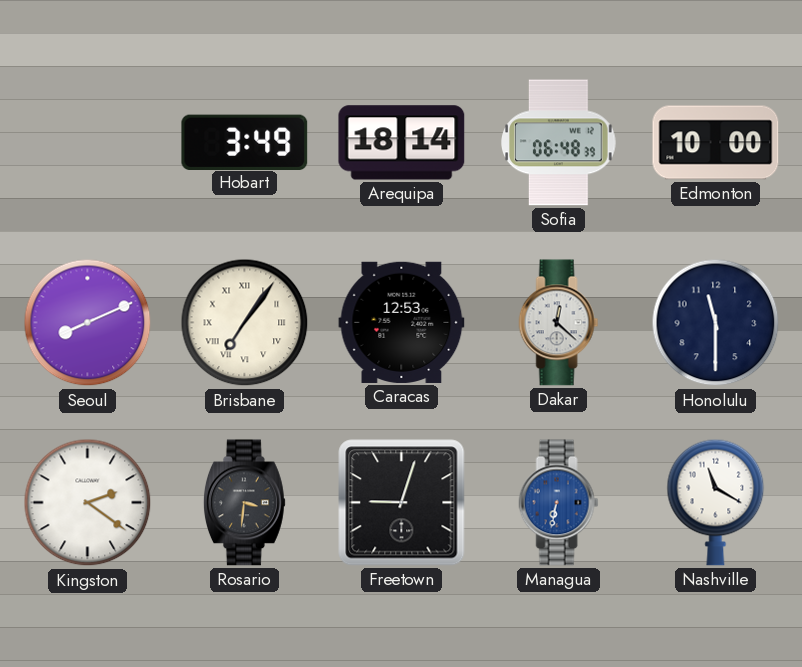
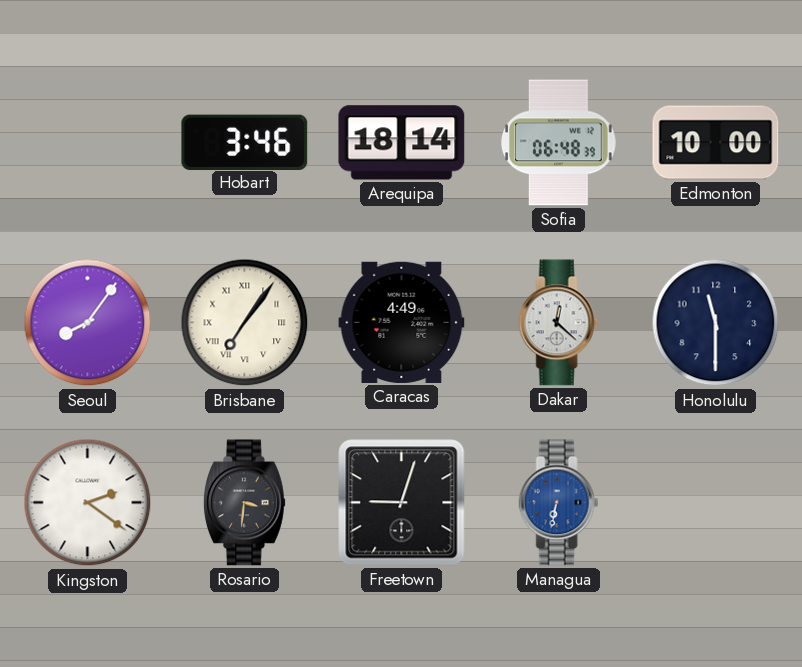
Hobart: 3:49 -> 3:46 (245, 142)
Seoul: 8:11 -> 8:06 (88, 323)
Caracas: 12:53 -> 4:49 (402, 322)
Nashville: 11:20 -> none (716, 502)
